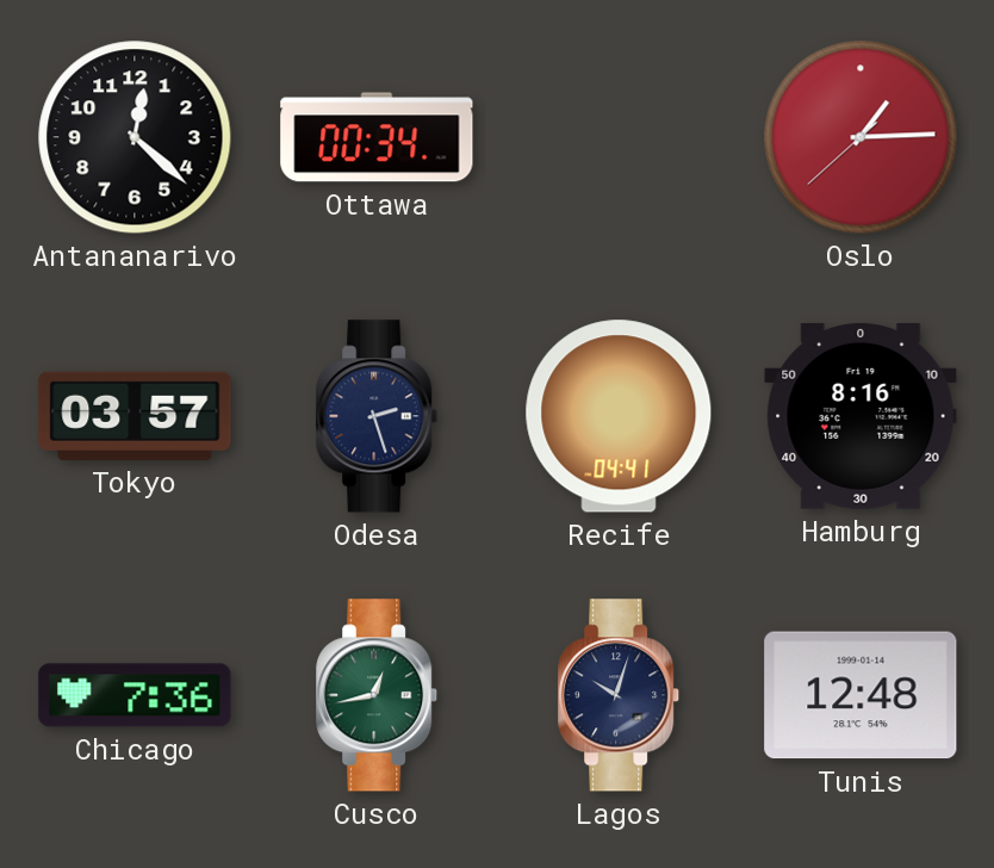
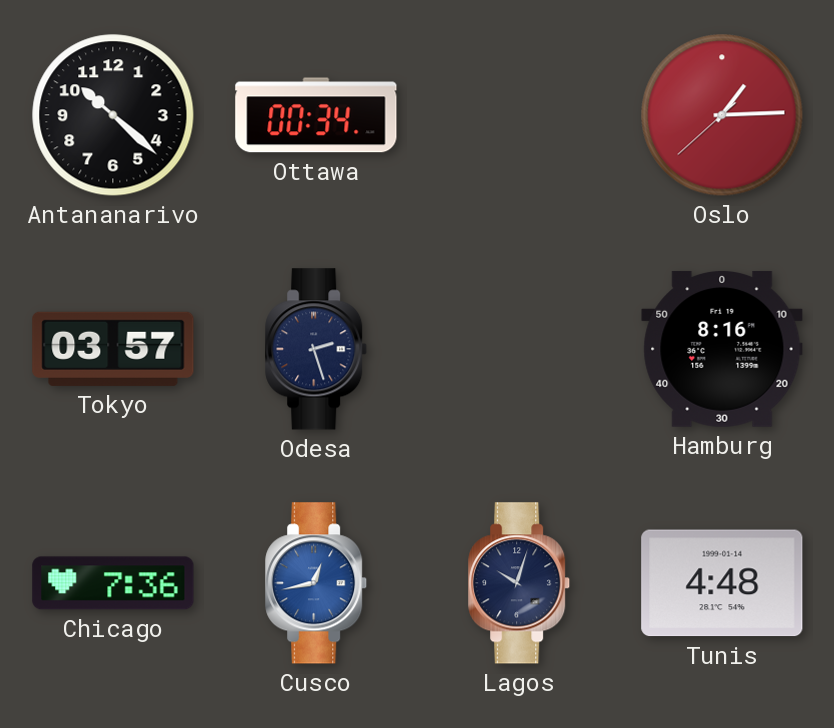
Antananarivo: 12:22 -> 10:22 (113, 115)
Recife: 04:41 -> none (619, 416)
Cusco dial: green -> blue (317, 583)
Tunis: 12:48 -> 4:48 (722, 583)
